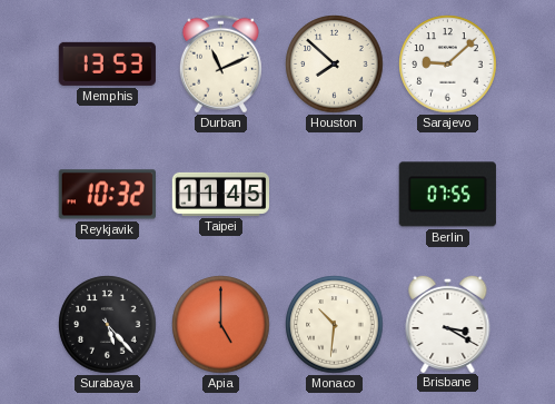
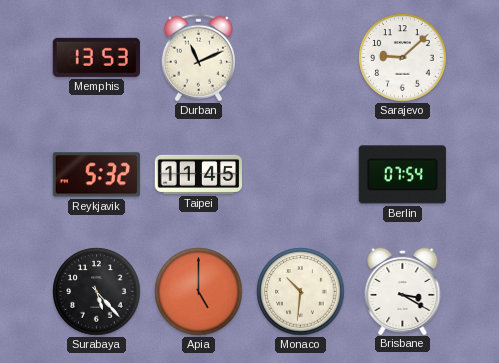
Houston: 7:52 -> none (335, 65)
Reykjavik: 10:32 -> 5:32 (96, 175)
Berlin: 07:55 -> 07:54 (402, 175)
